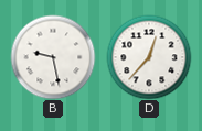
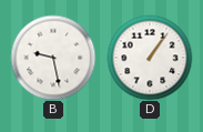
D: 12:37 -> 1:06 (150, 58)
